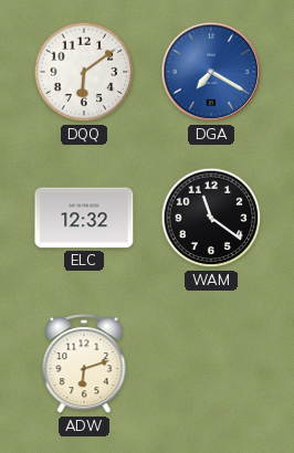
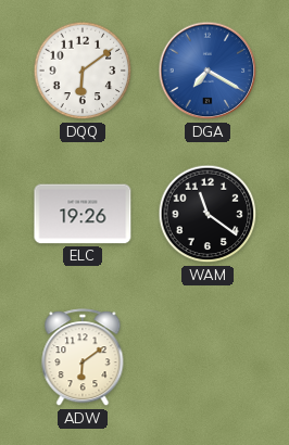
ELC: 12:32 -> 19:26 (83, 214)
ADW: 6:12 -> 6:09 (83, 358)
